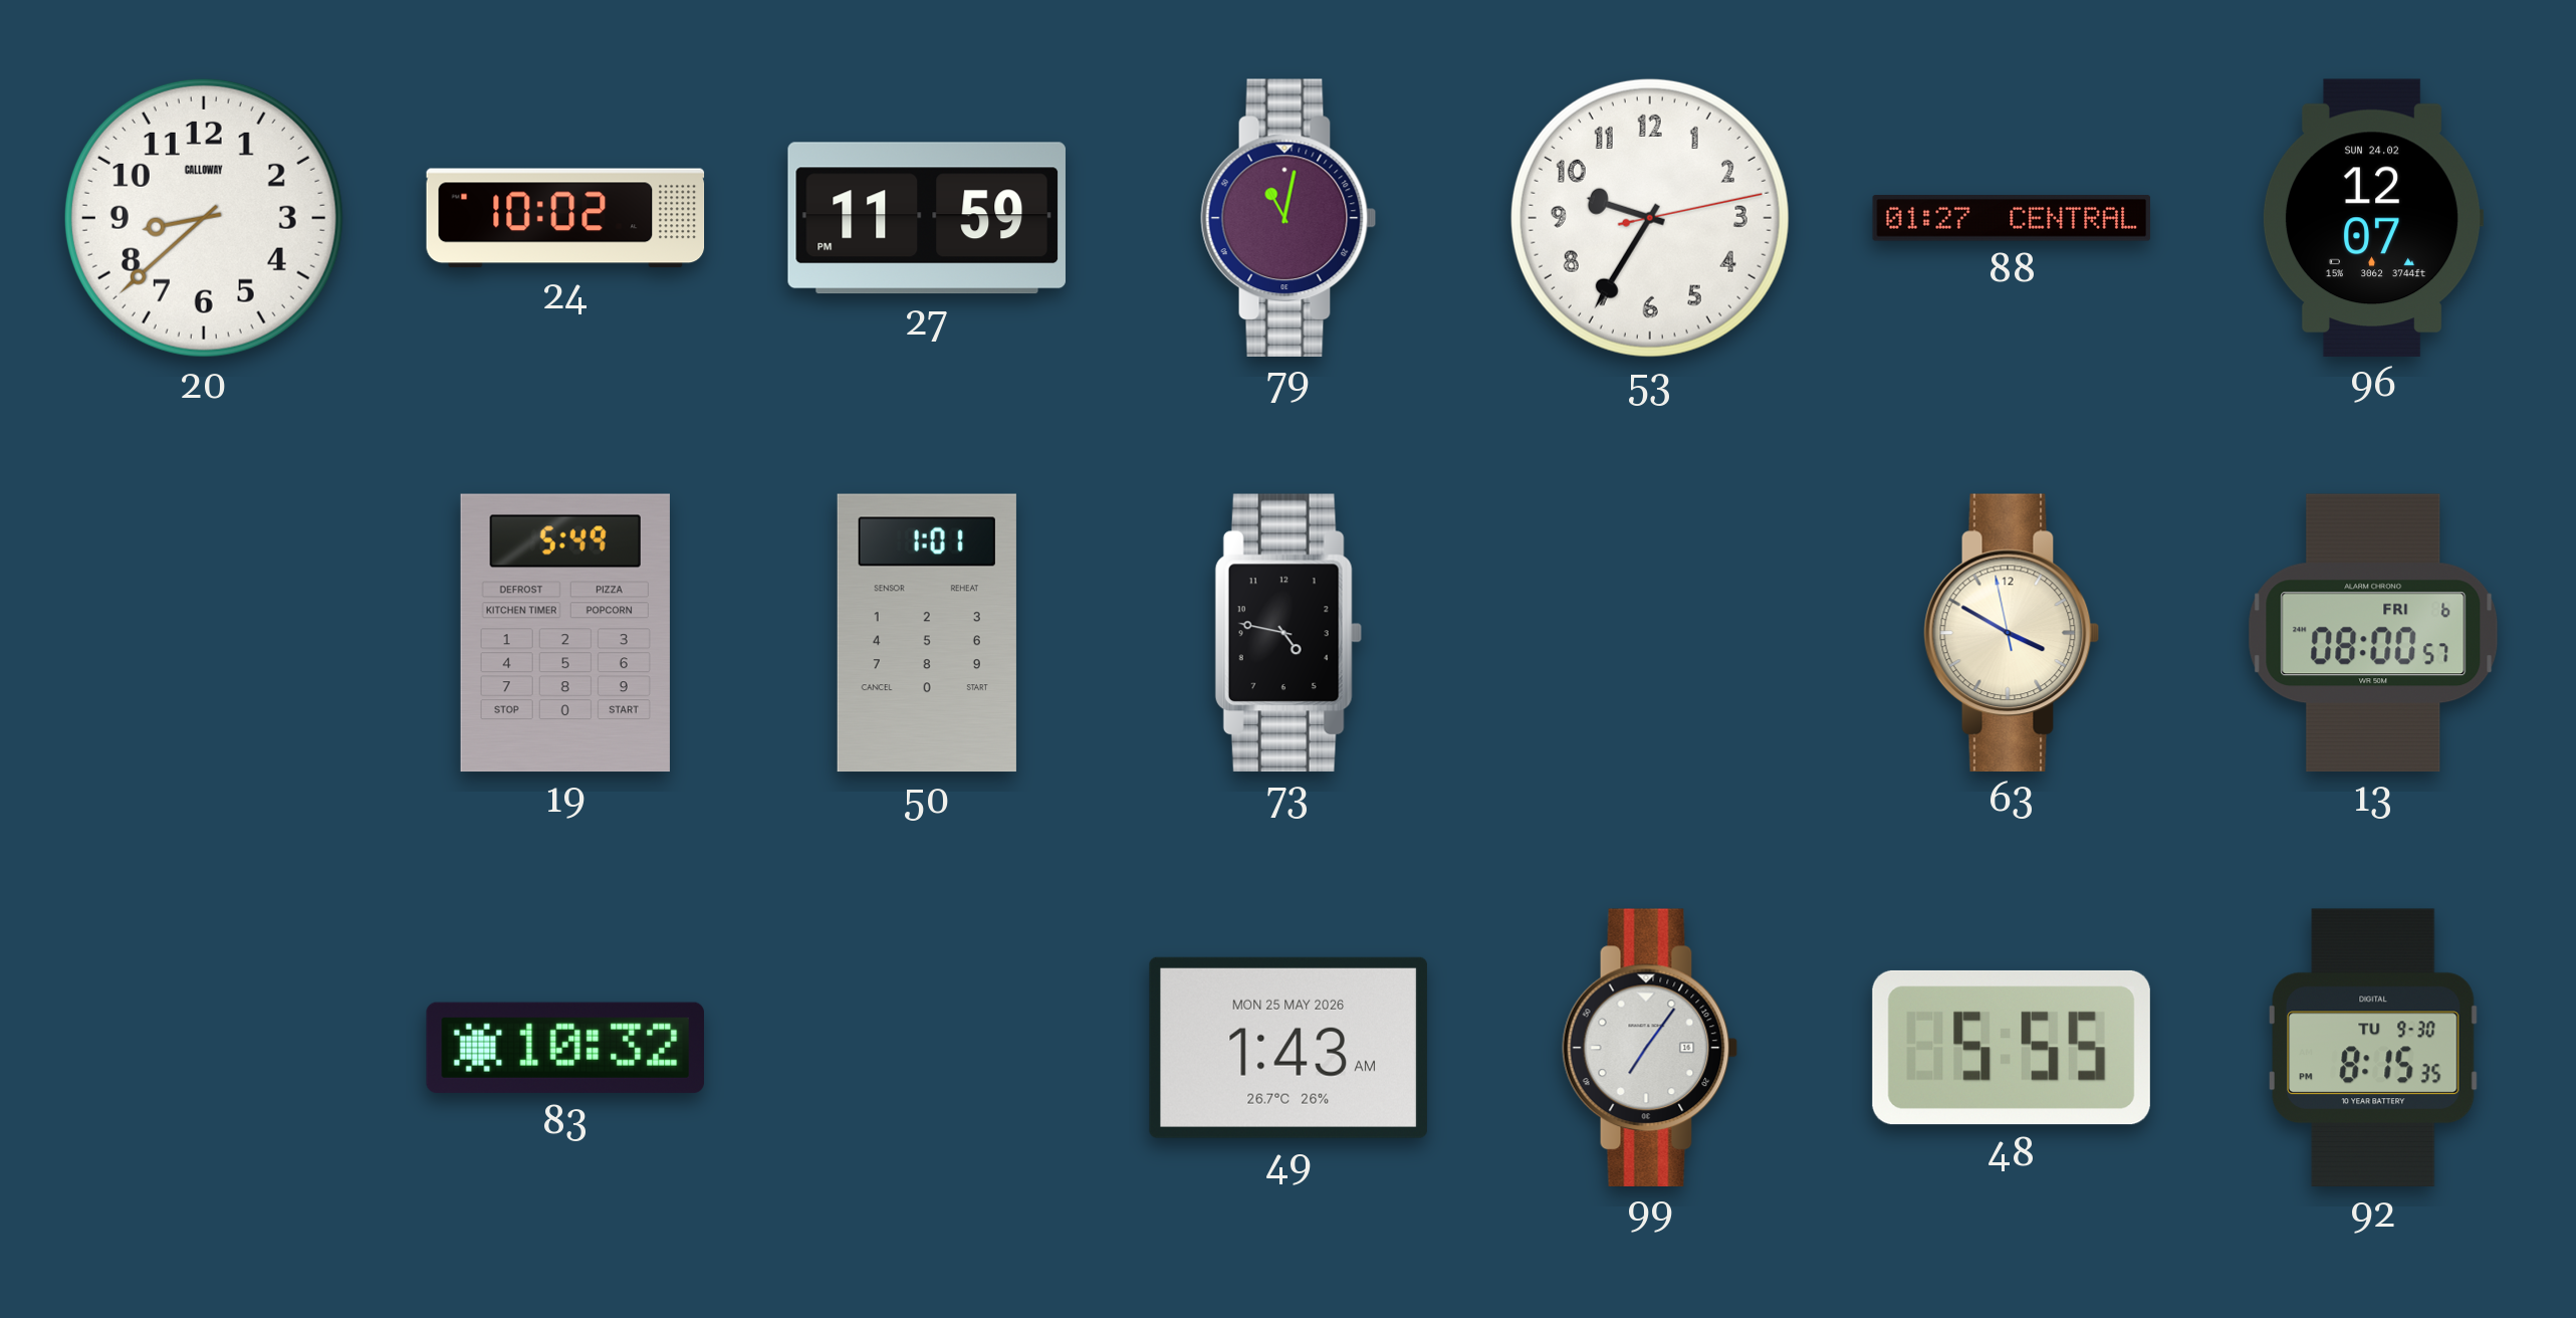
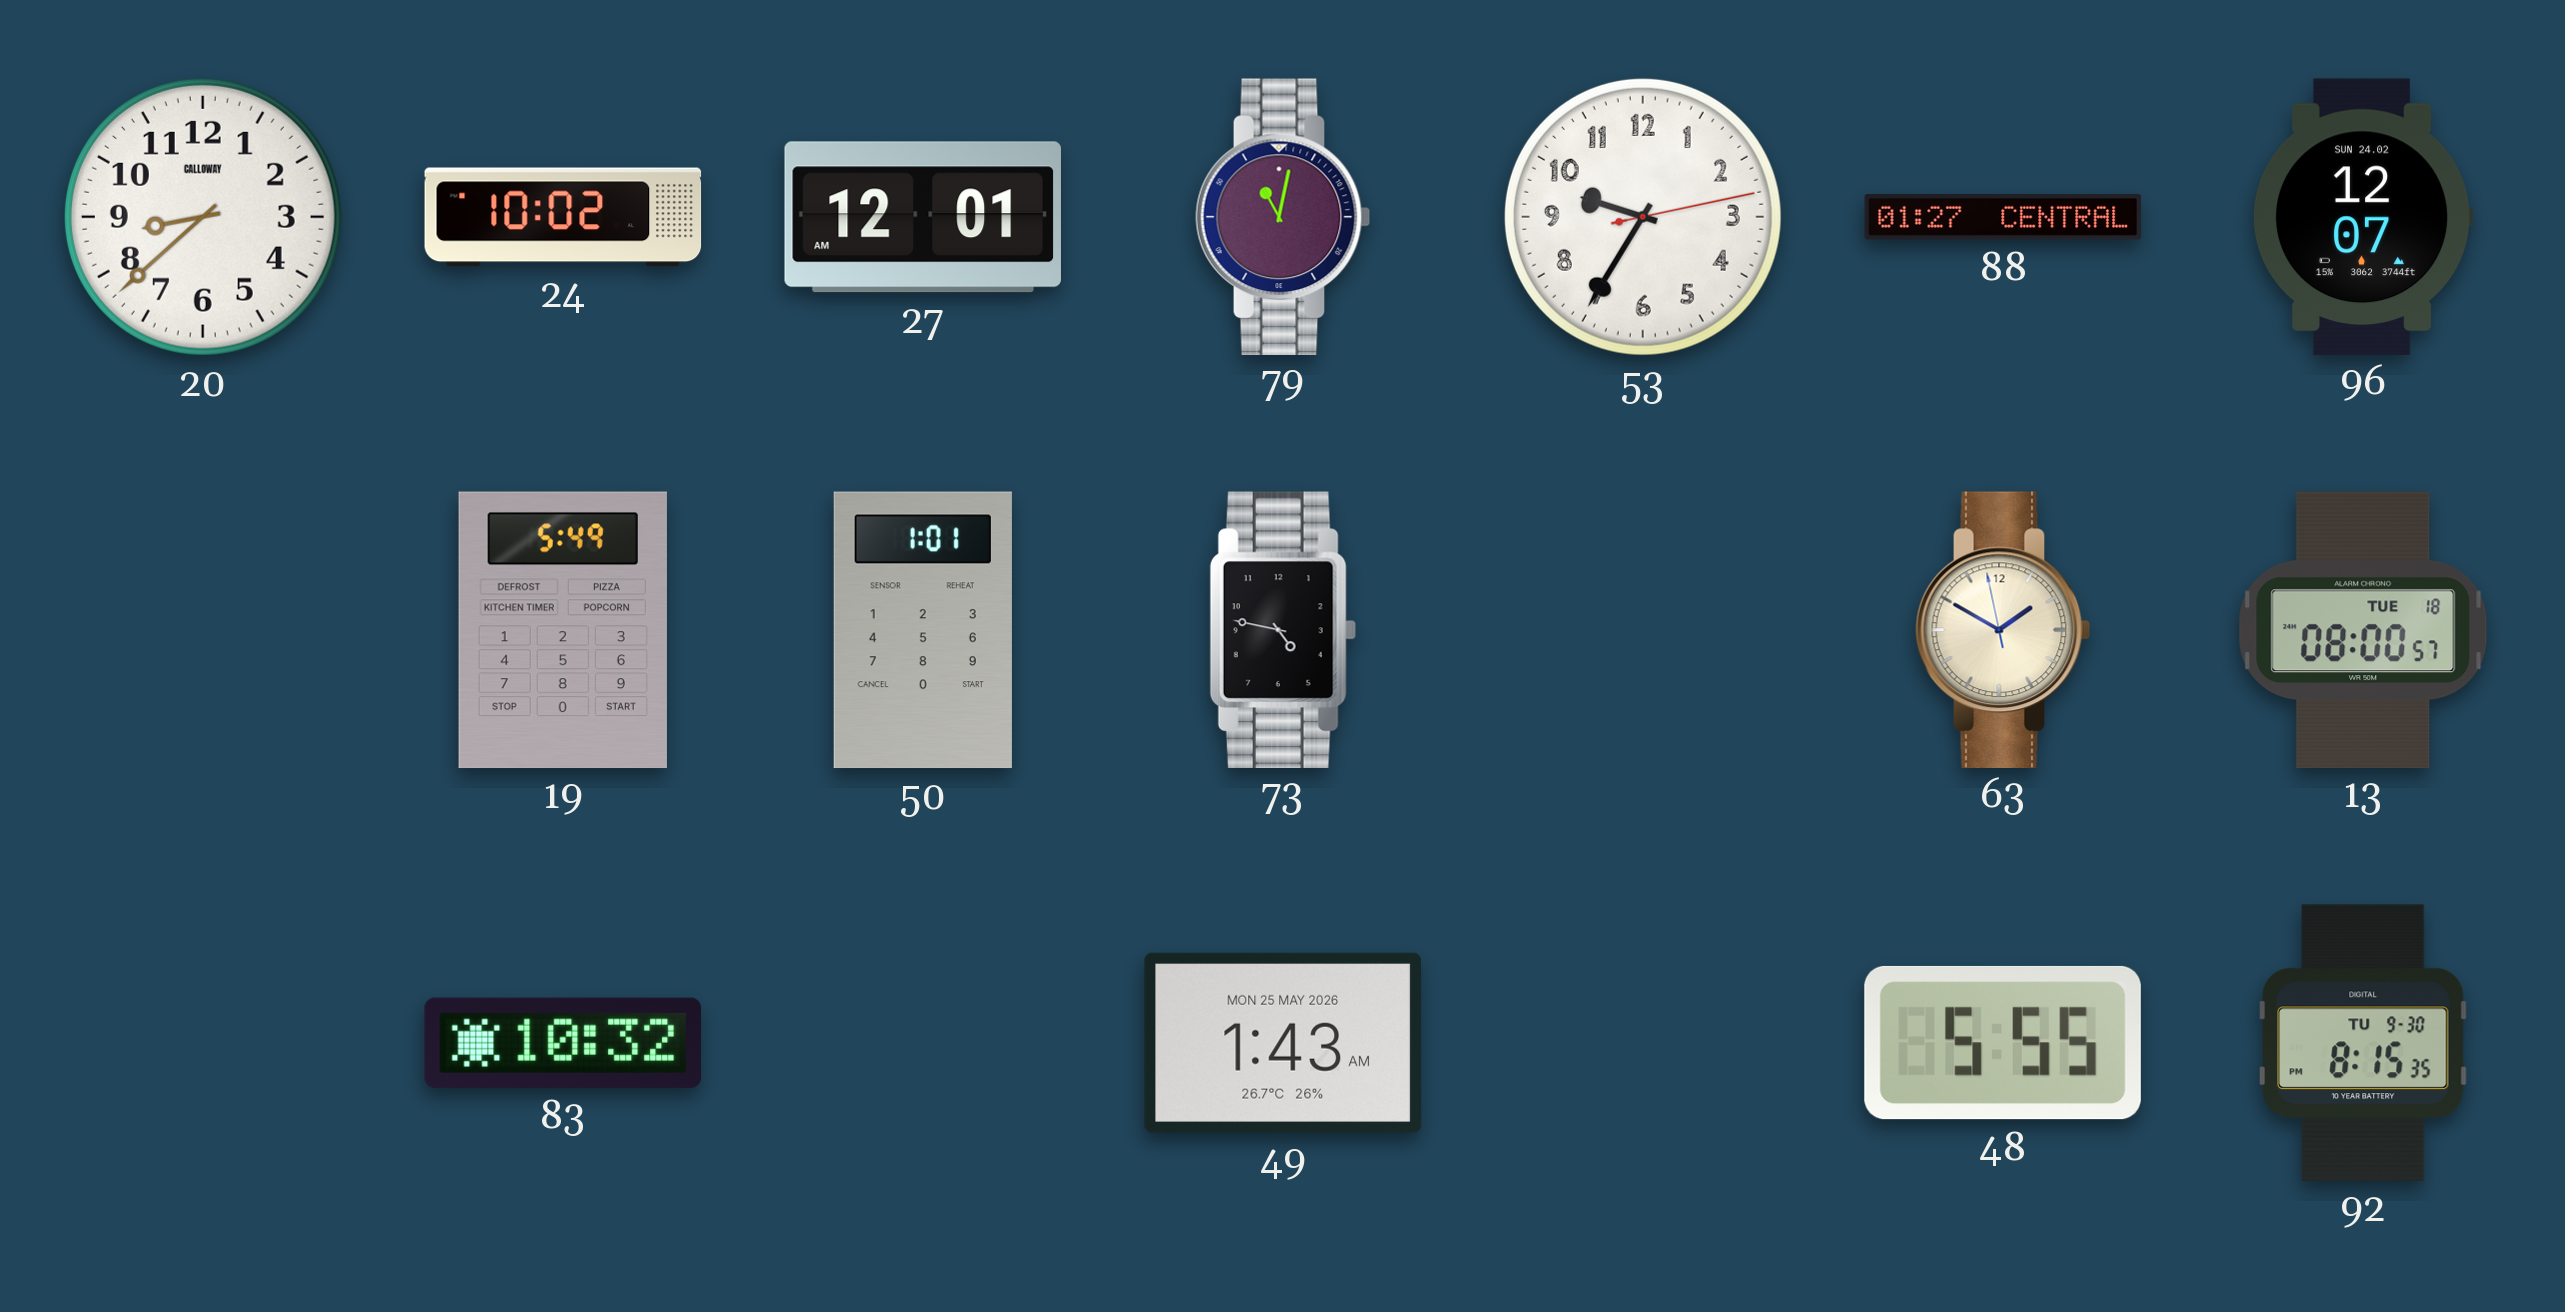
27: 11:59 -> 12:01 (923, 217)
63: 3:49 -> 1:49 (2003, 629)
13 date: FRI 6 -> TUE 18 (2363, 629)
99: 7:06 -> none (1650, 1047)
